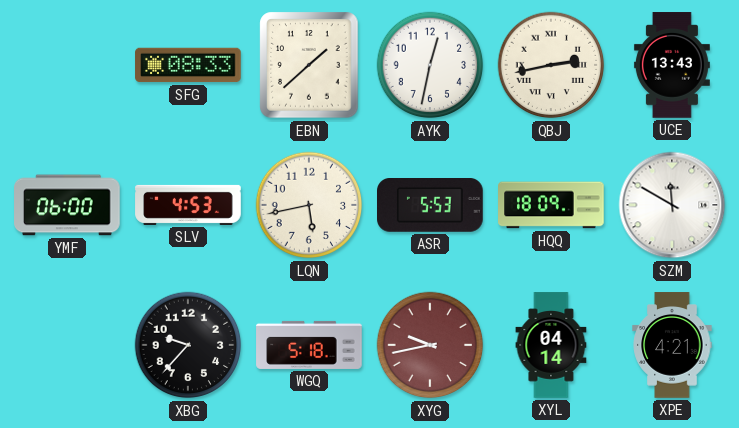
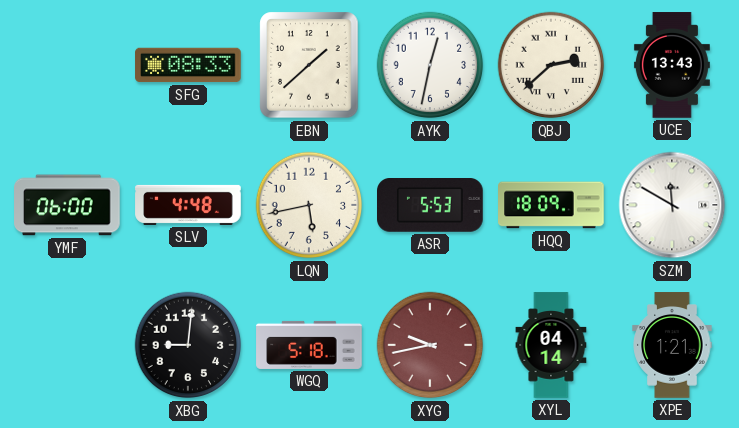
QBJ: 2:43 -> 2:38 (551, 65)
SLV: 4:53 -> 4:48 (188, 205)
XBG: 9:37 -> 9:01 (188, 345)
XPE: 4:21 -> 1:21 (672, 345)
